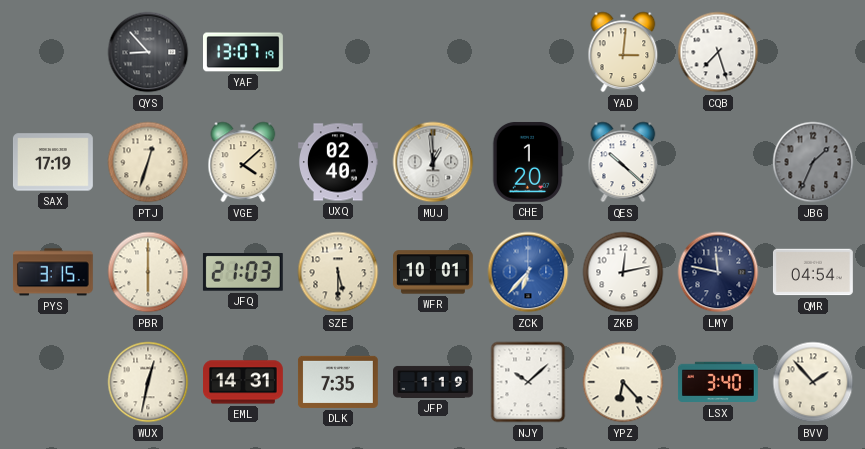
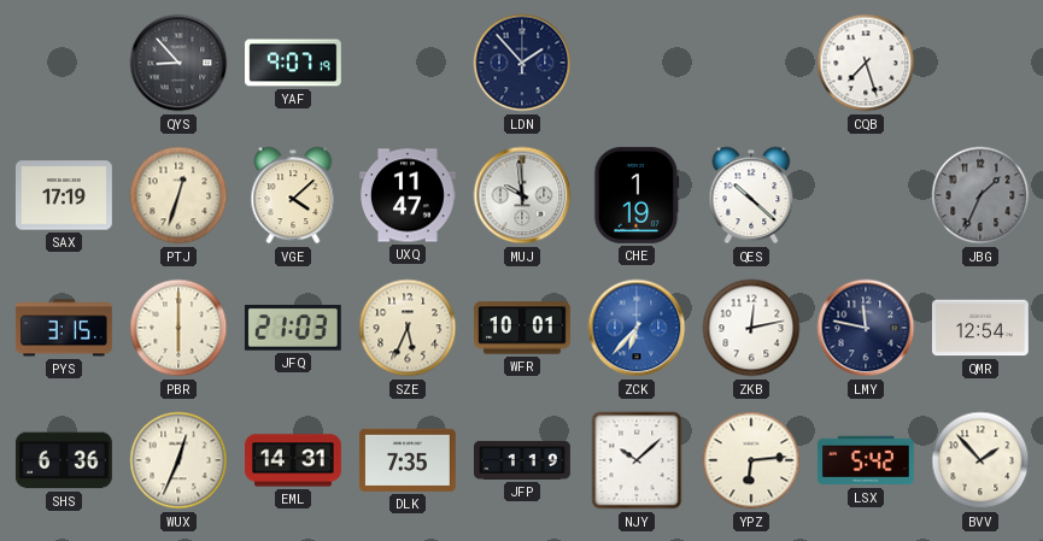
YAF: 13:07 -> 9:07 (294, 63)
LDN: none -> 1:53 (522, 63)
YAD: 3:01 -> none (623, 52)
UXQ: 02:40 -> 11:47 (409, 195)
MUJ: 12:59 -> 9:59 (522, 195)
CHE: 1:20 -> 1:19 (637, 195)
SZE: 5:30 -> 5:34 (408, 328)
QMR: 04:54 -> 12:54 (980, 328)
SHS: none -> 6:36 (64, 460)
WUX: 12:32 -> 12:34 (178, 460)
YPZ: 6:23 -> 6:14 (751, 460)
LSX: 3:40 -> 5:42 (866, 460)
